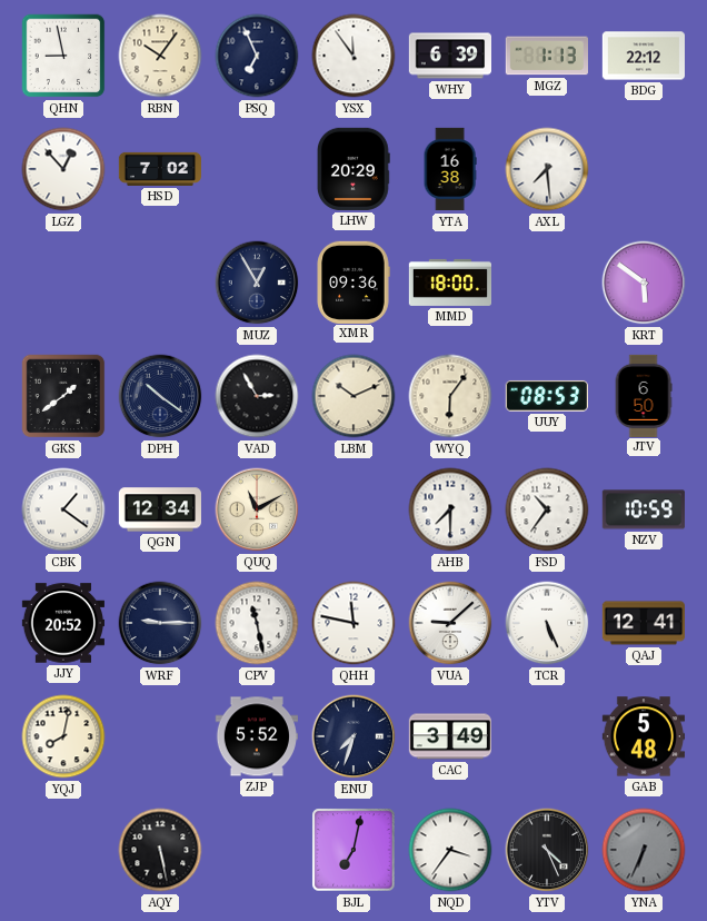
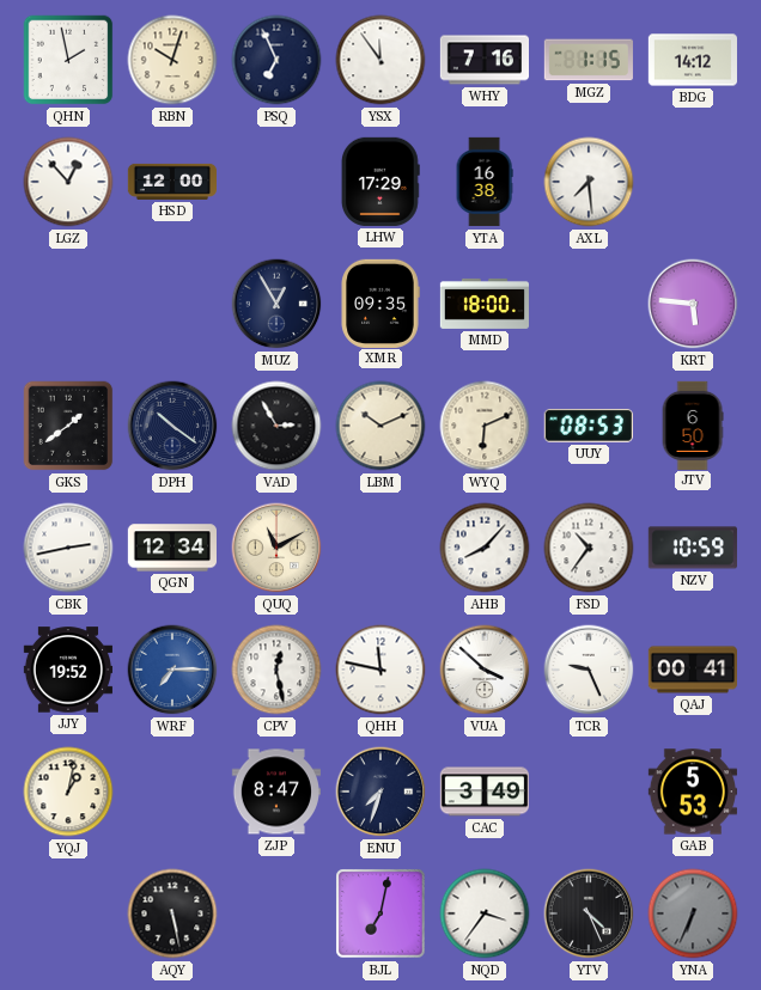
QHN: 8:58 -> 1:58 (68, 60)
RBN: 10:06 -> 10:03 (172, 60)
WHY: 6:39 -> 7:16 (483, 60)
MGZ: 1:13 -> 1:15 (589, 60)
BDG: 22:12 -> 14:12 (692, 60)
HSD: 7:02 -> 12:00 (171, 182)
LHW: 20:29 -> 17:29 (380, 182)
XMR: 09:36 -> 09:35 (380, 302)
KRT: 5:51 -> 5:46 (693, 304)
WYQ: 6:06 -> 6:11 (485, 426)
CBK: 1:21 -> 2:43 (68, 548)
AHB: 7:30 -> 8:07 (485, 548)
JJY: 20:52 -> 19:52 (67, 670)
WRF: 9:15 -> 7:15 (172, 670)
WRF dial: navy -> blue (172, 670)
CPV: 11:28 -> 12:28 (276, 670)
VUA: 9:08 -> 3:52 (485, 670)
TCR: 5:26 -> 9:26 (589, 670)
QAJ: 12:41 -> 00:41 (692, 670)
YQJ: 8:02 -> 1:02 (68, 792)
ZJP: 5:52 -> 8:47 (275, 792)
GAB: 5:48 -> 5:53 (692, 792)
